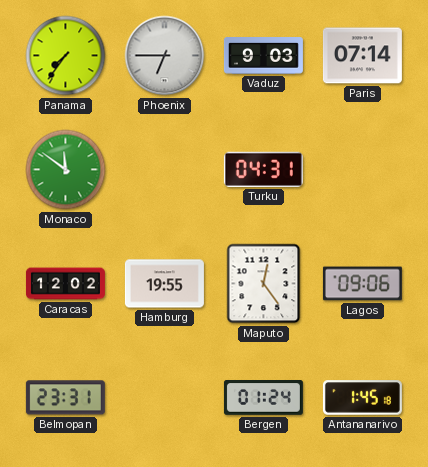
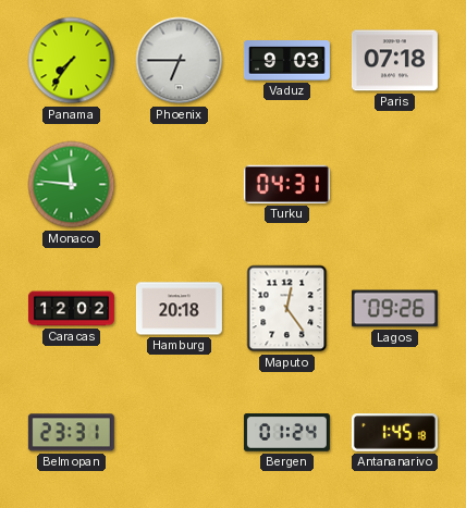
Paris: 07:14 -> 07:18 (394, 61)
Monaco: 11:51 -> 11:46 (72, 185)
Hamburg: 19:55 -> 20:18 (179, 309)
Lagos: 09:06 -> 09:26 (394, 309)
